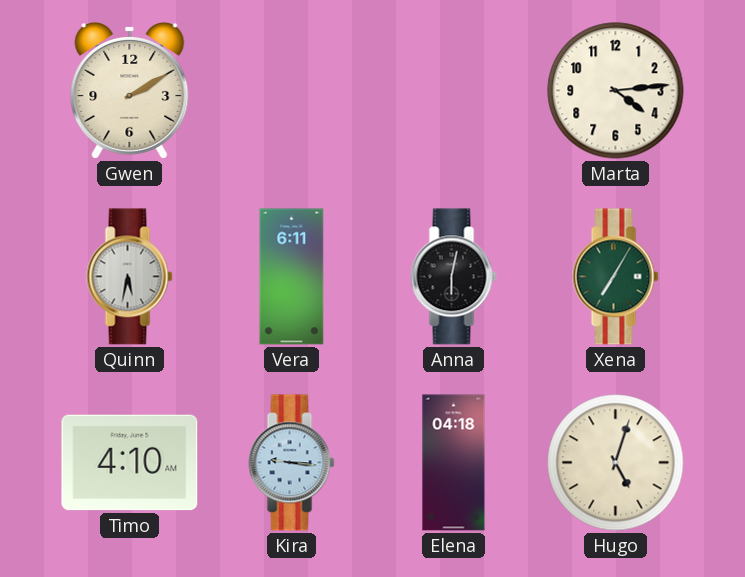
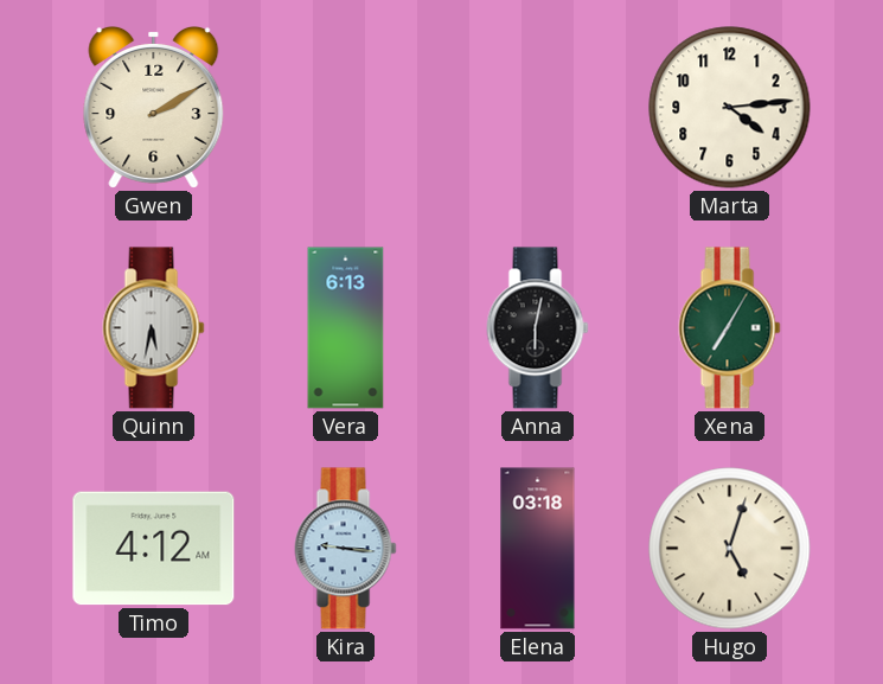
Vera: 6:11 -> 6:13 (346, 328)
Timo: 4:10 -> 4:12 (154, 549)
Elena: 04:18 -> 03:18 (538, 549)
